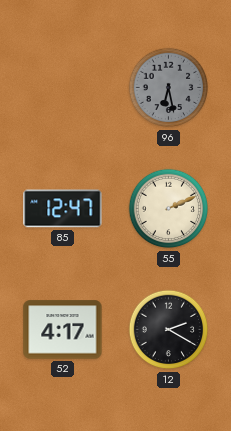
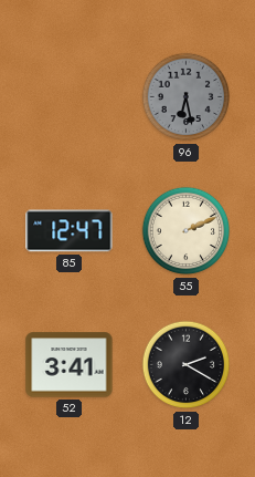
52: 4:17 -> 3:41 (70, 365)
